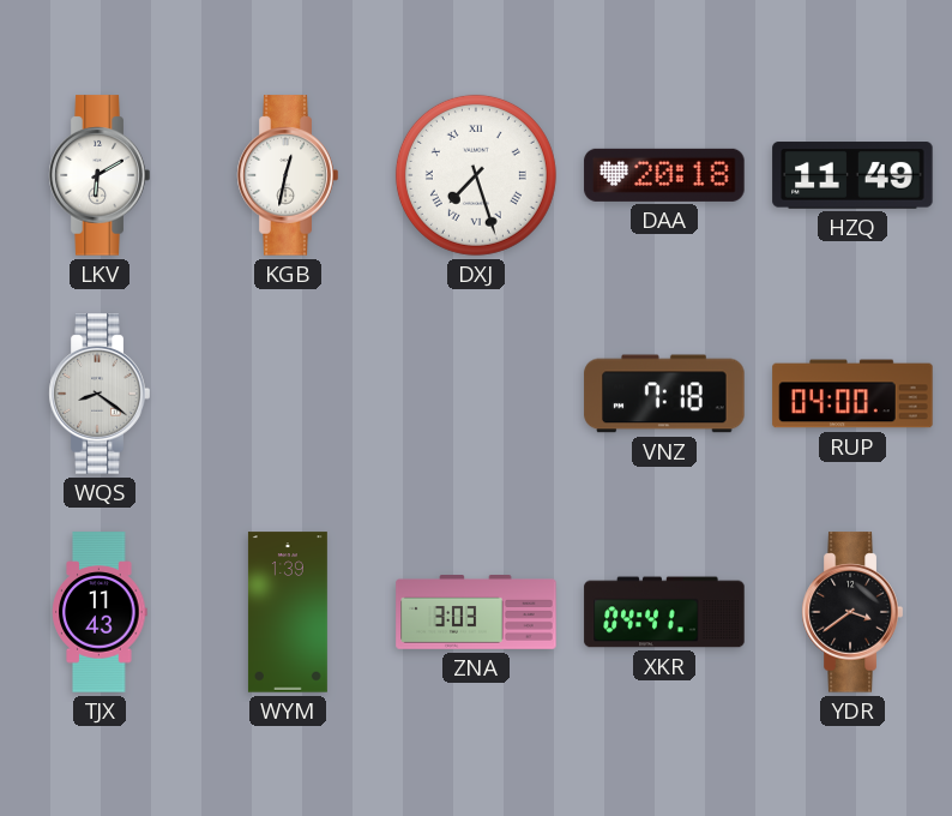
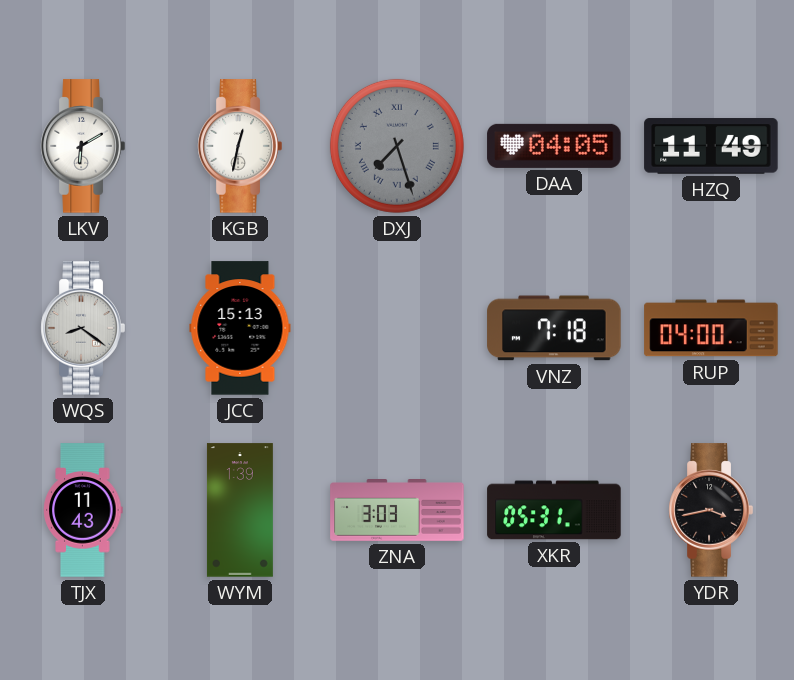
DXJ dial: white -> grey (397, 146)
DAA: 20:18 -> 04:05 (554, 146)
JCC: none -> 15:13 (240, 328)
XKR: 04:41 -> 05:31 (554, 510)
YDR: 3:39 -> 3:43 (711, 510)
